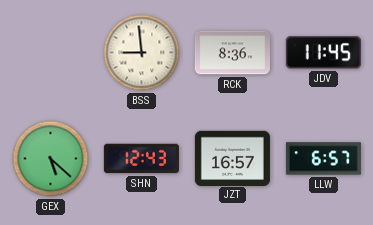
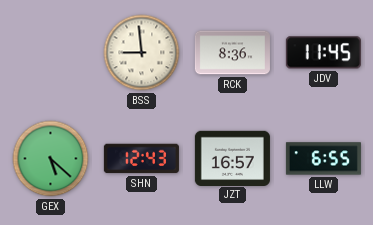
LLW: 6:57 -> 6:55 (323, 159)
